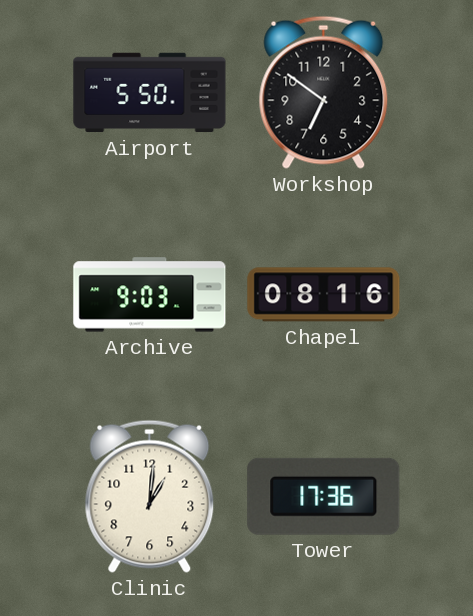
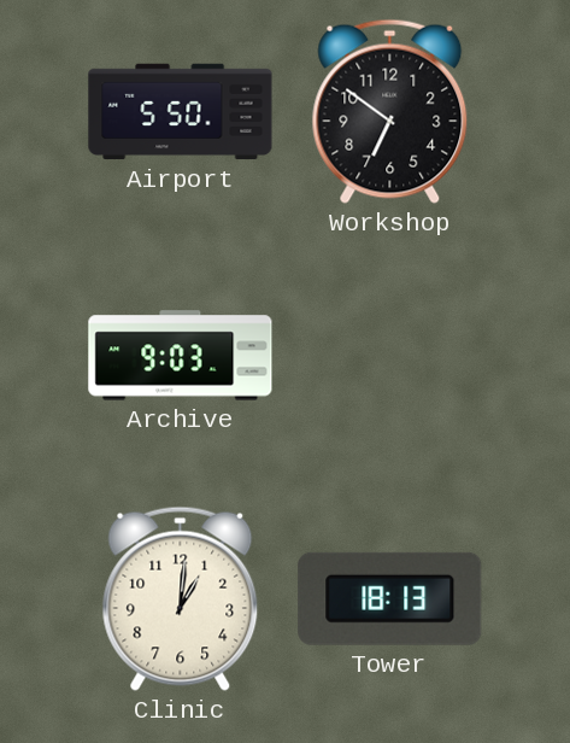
Chapel: 08:16 -> none (324, 295)
Tower: 17:36 -> 18:13 (390, 598)
